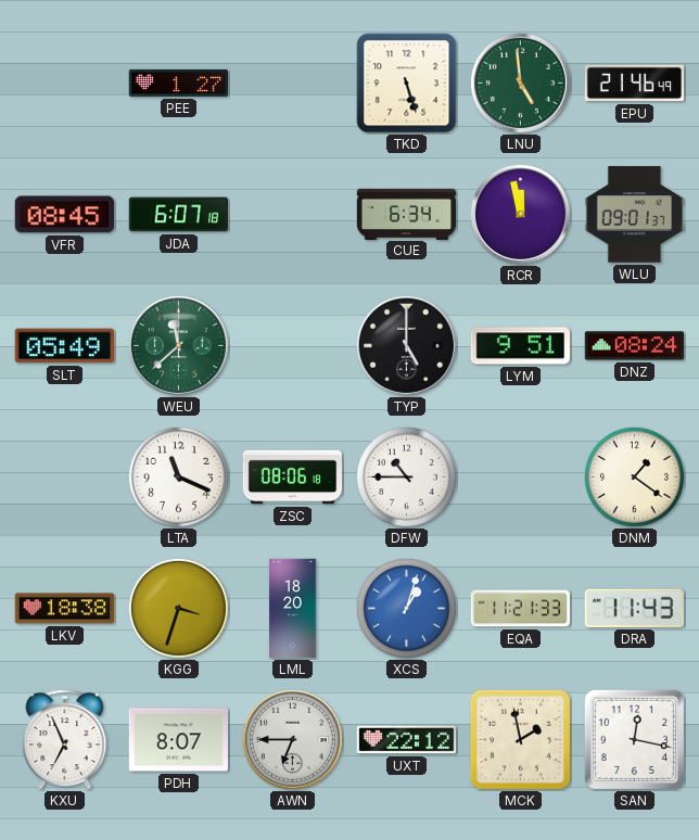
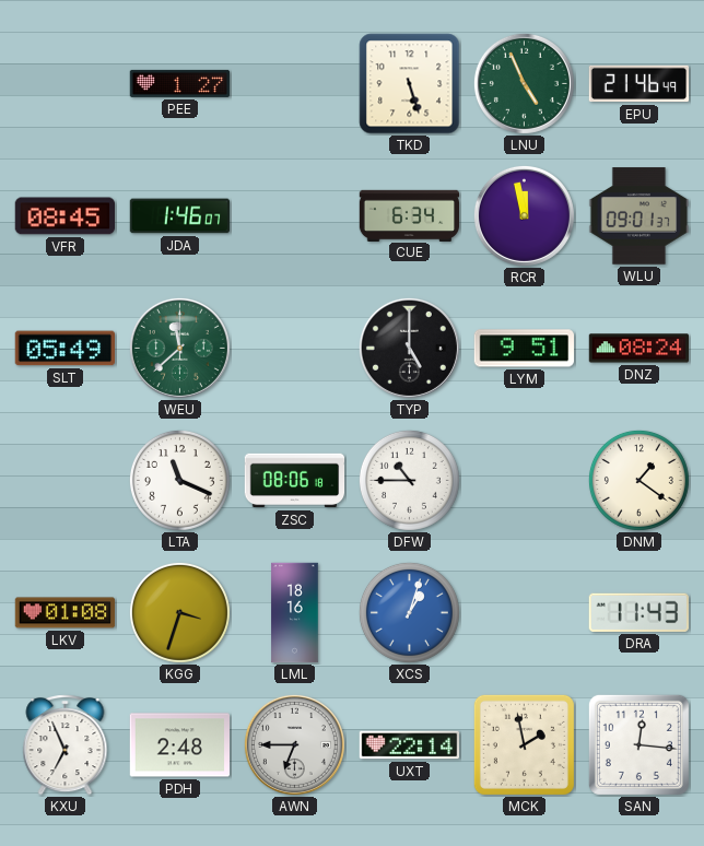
LNU: 4:59 -> 4:56 (524, 83)
JDA: 6:07 -> 1:46 (180, 216)
LKV: 18:38 -> 01:08 (66, 613)
LML: 18:20 -> 18:16 (295, 613)
EQA: 11:21 -> none (521, 609)
PDH: 8:07 -> 2:48 (180, 745)
UXT: 22:12 -> 22:14 (410, 745)
SAN: 12:17 -> 12:16 (638, 744)
